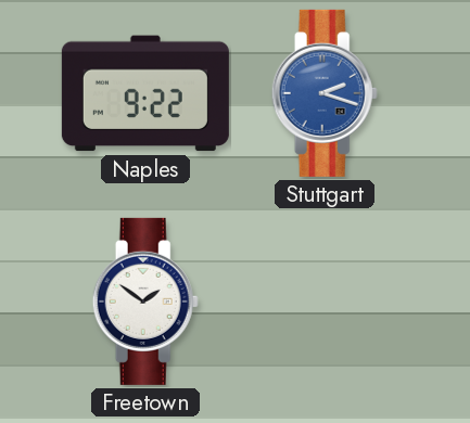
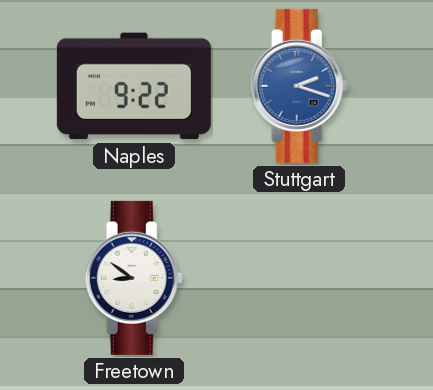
Freetown: 1:51 -> 8:51 (134, 278)
